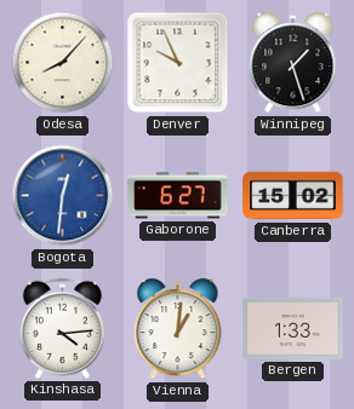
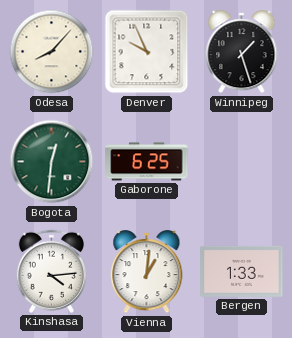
Bogota dial: blue -> green (52, 162)
Gaborone: 6:27 -> 6:25 (147, 162)
Canberra: 15:02 -> none (293, 196)
